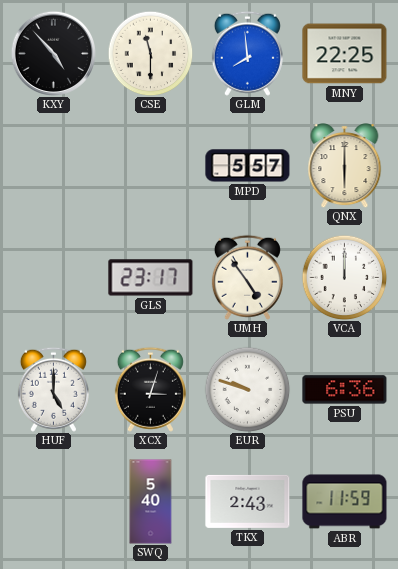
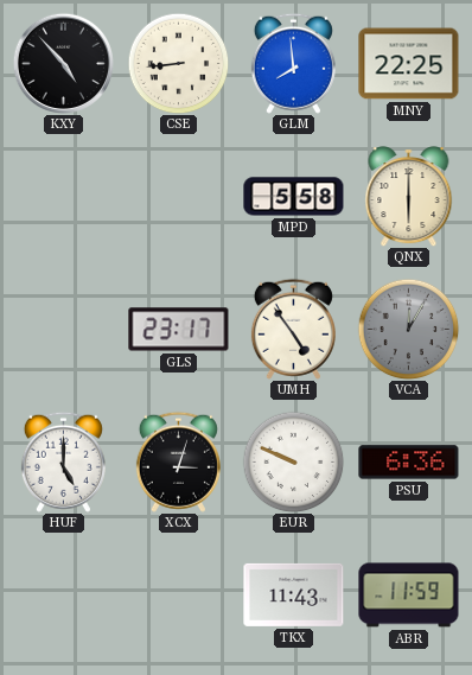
CSE: 11:30 -> 8:44 (178, 63)
MPD: 5:57 -> 5:58 (294, 197)
VCA: 12:00 -> 12:05 (408, 329)
VCA dial: white -> grey (408, 329)
EUR: 9:48 -> 9:49 (293, 461)
SWQ: 5:40 -> none (151, 502)
TKX: 2:43 -> 11:43 (294, 594)
